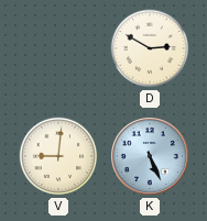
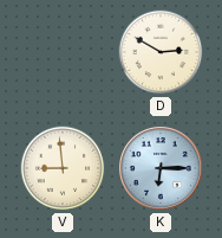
V: 9:01 -> 8:59 (63, 168)
K: 5:26 -> 6:15 (162, 169)
